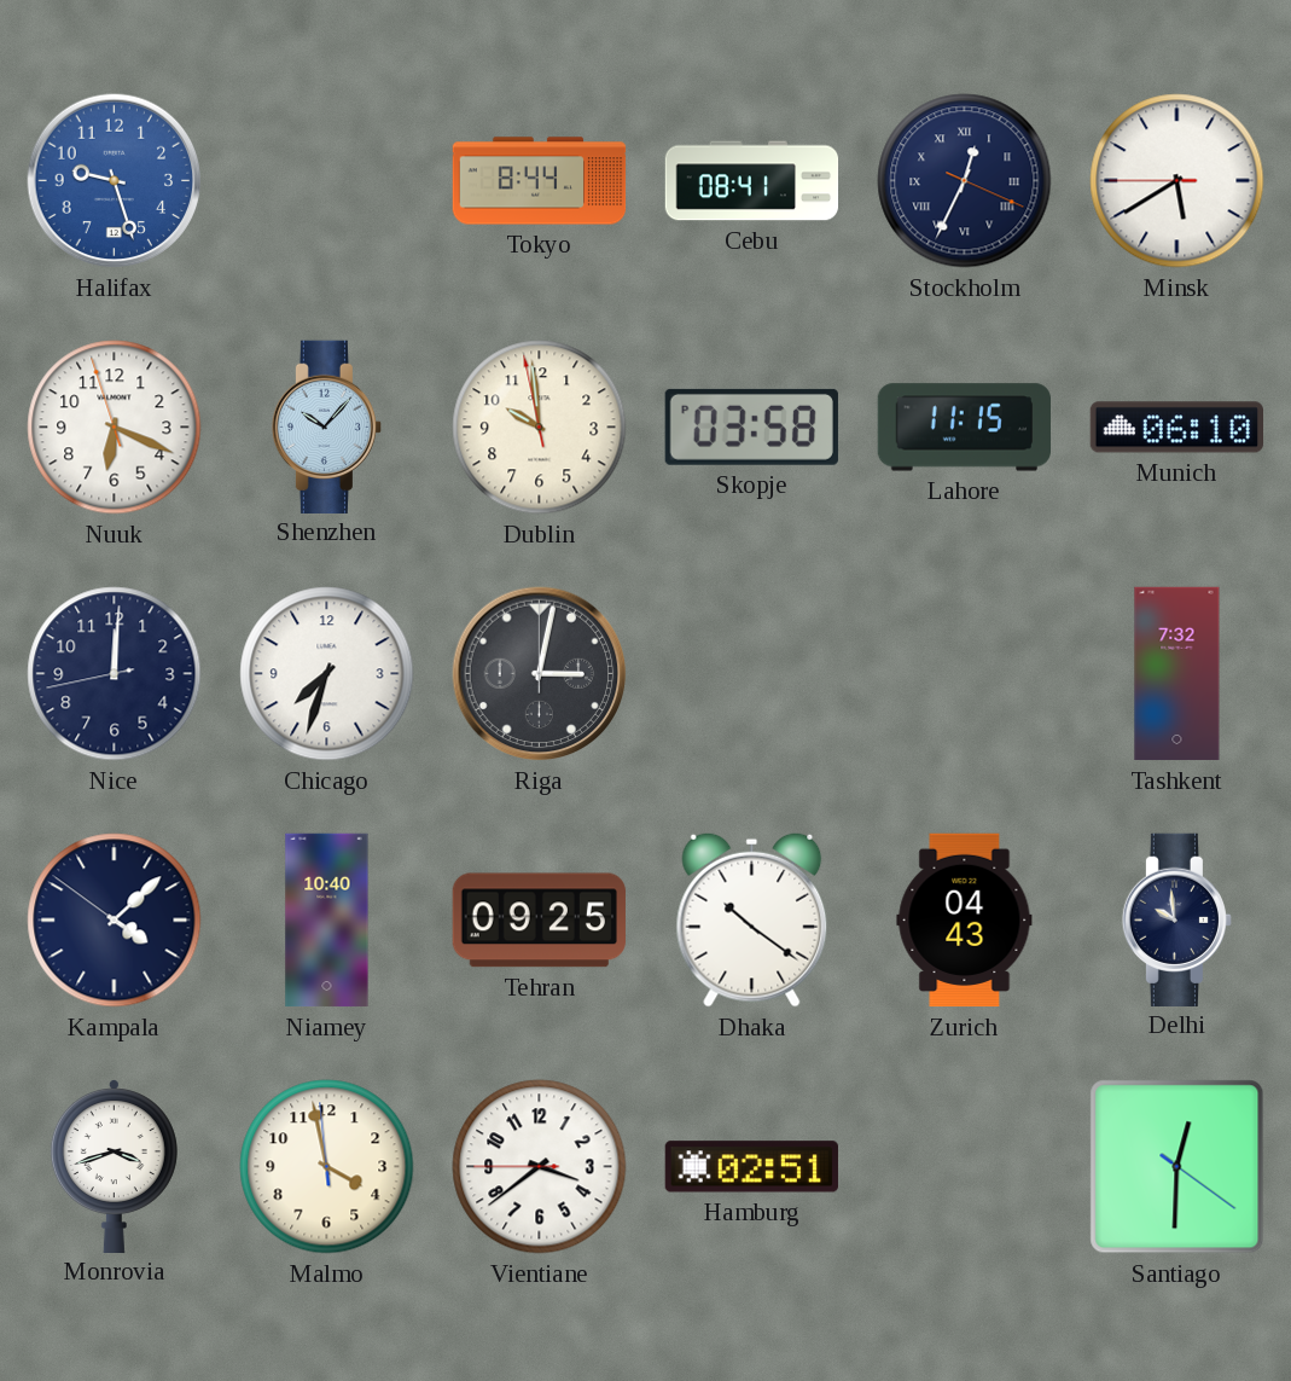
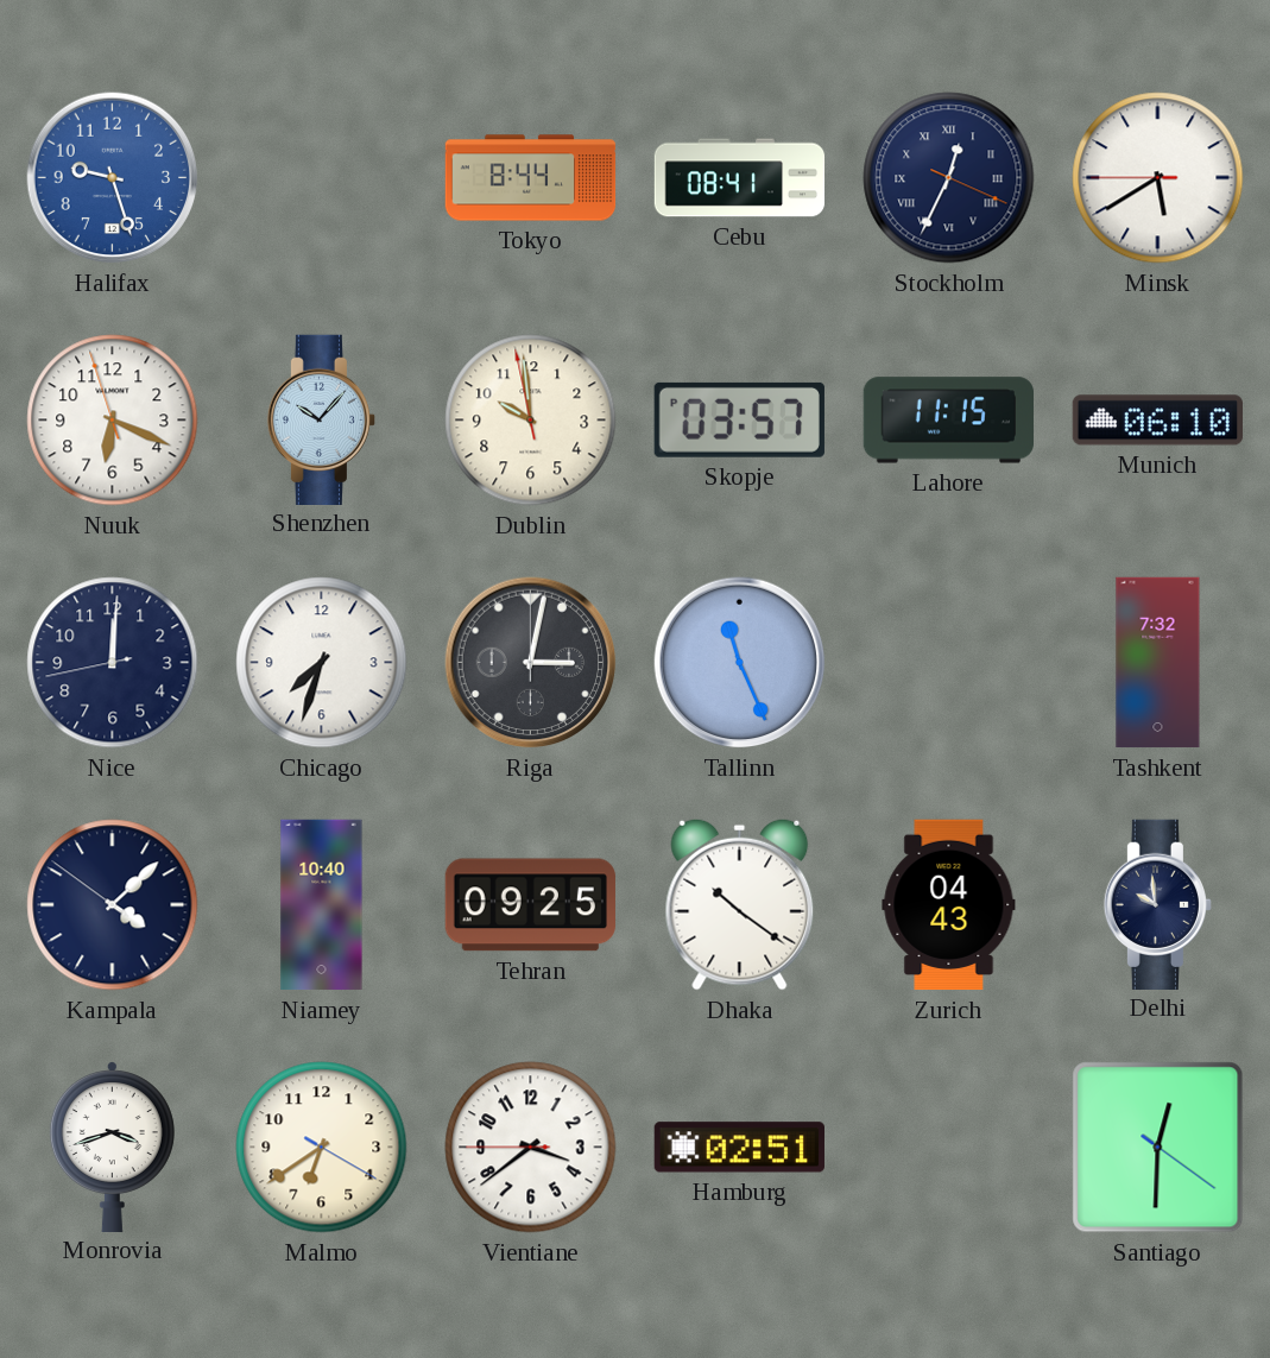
Skopje: 03:58 -> 03:57 (739, 419)
Tallinn: none -> 11:26 (740, 663)
Malmo: 3:57 -> 6:39 (322, 1148)
